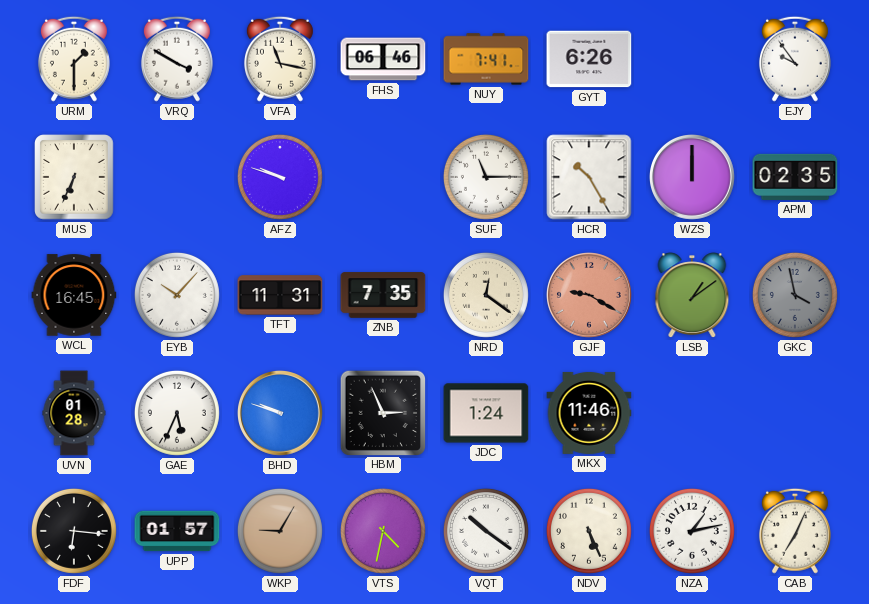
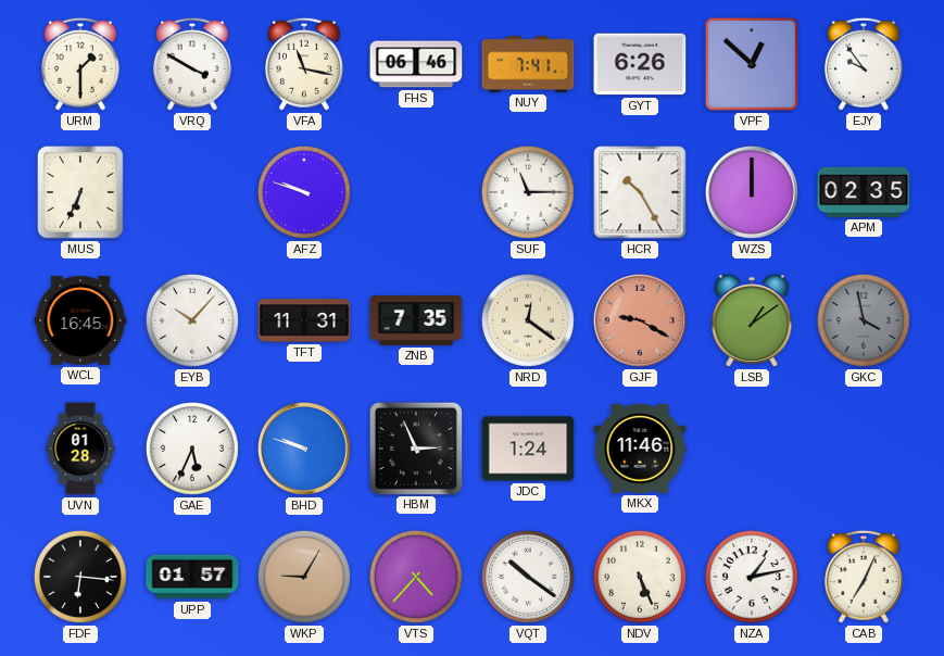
VPF: none -> 12:52 (752, 64)
VTS: 4:32 -> 4:37 (416, 577)
